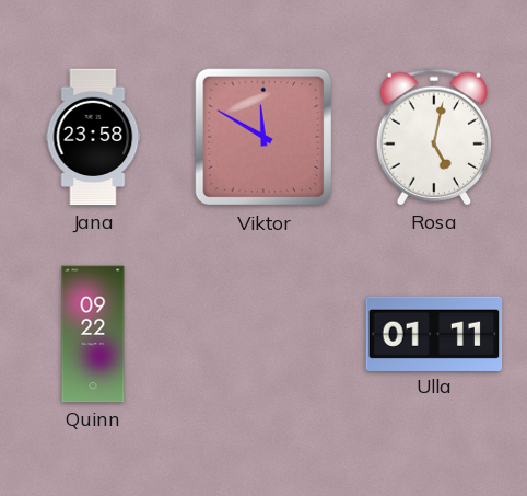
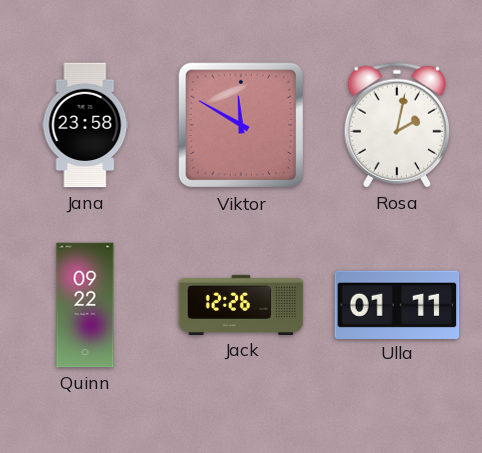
Rosa: 5:02 -> 2:02 (396, 125)
Jack: none -> 12:26 (241, 305)
